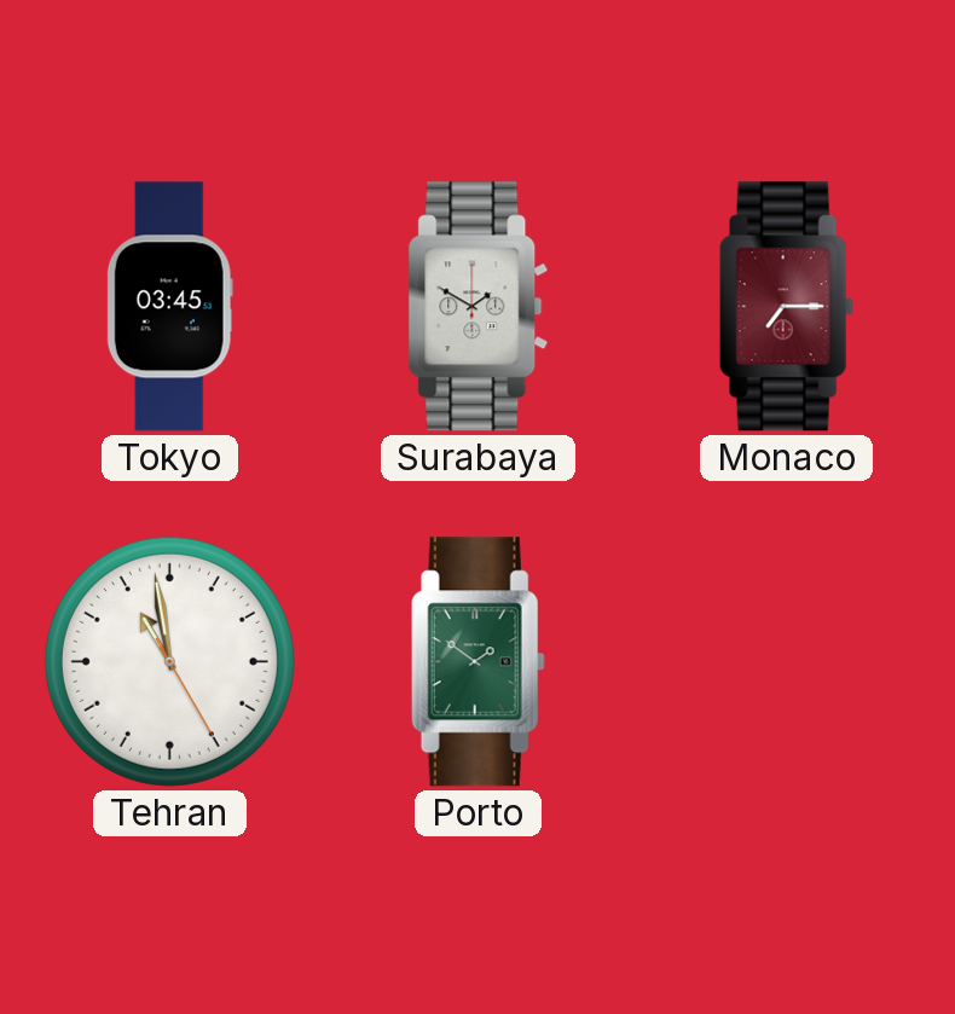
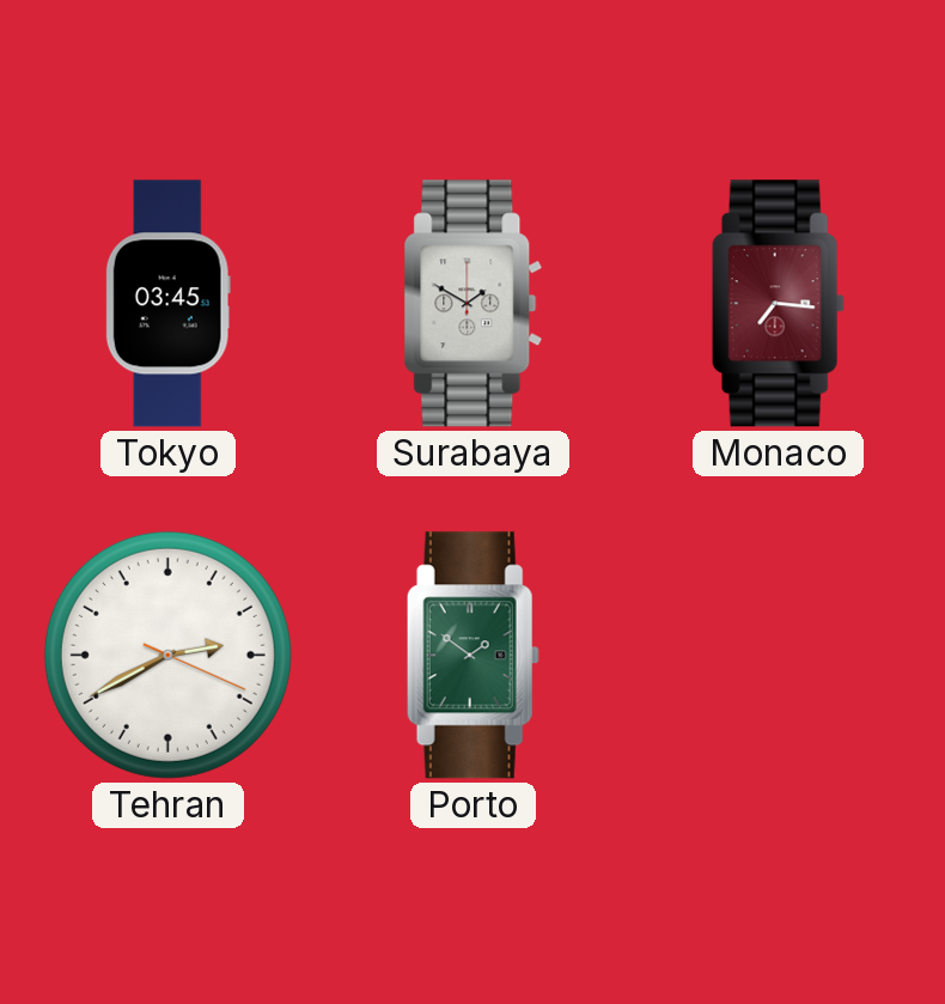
Monaco: 7:15 -> 7:16 (778, 304)
Tehran: 10:58 -> 2:40 (167, 655)
